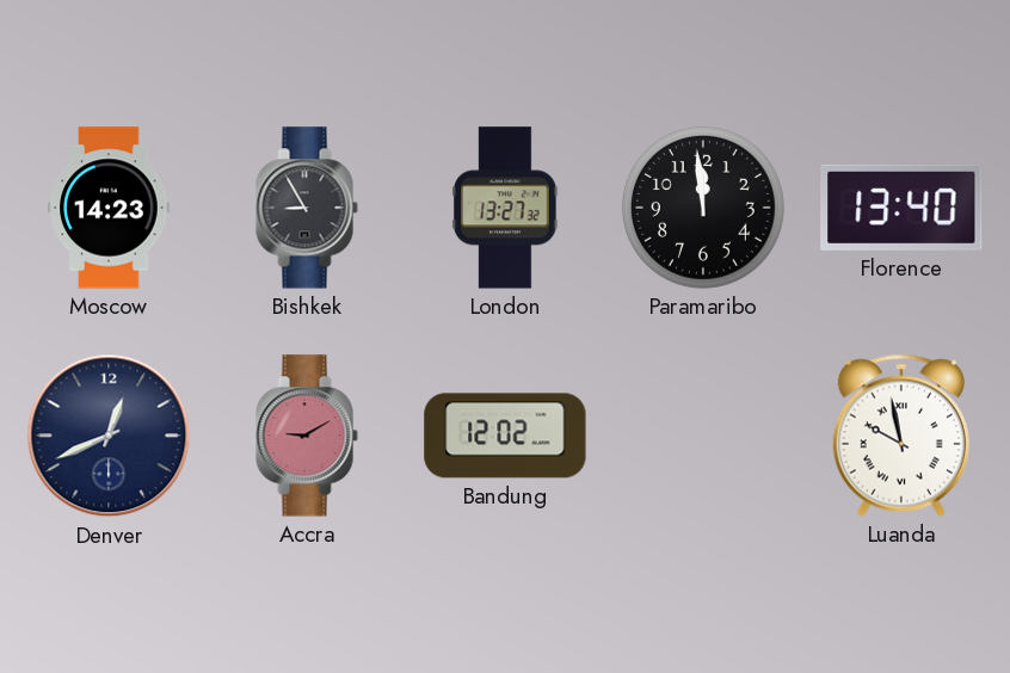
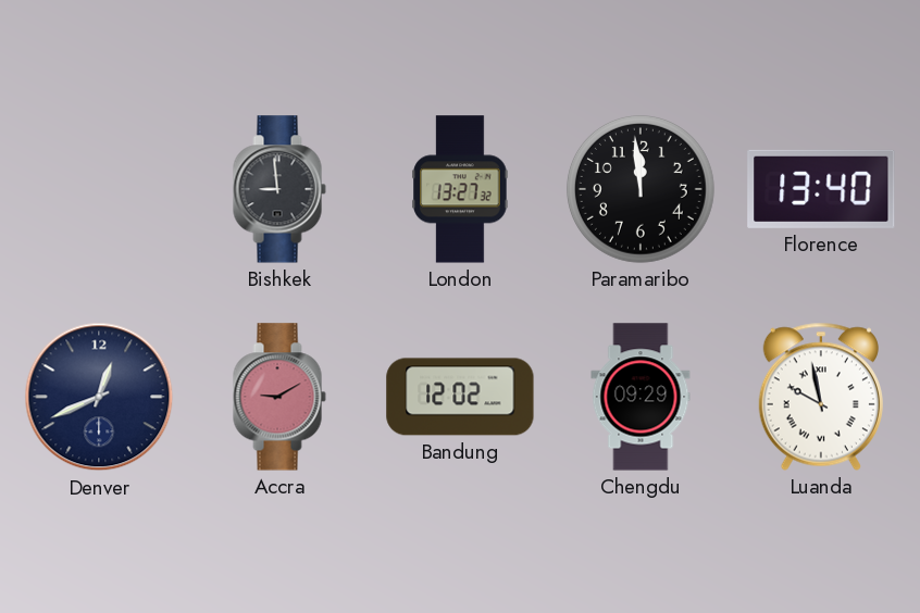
Moscow: 14:23 -> none (109, 208)
Bishkek: 8:55 -> 8:59 (279, 189)
Chengdu: none -> 09:29 (641, 397)
